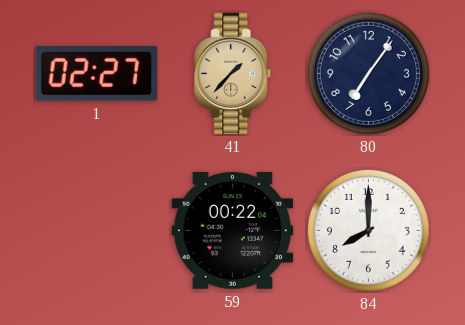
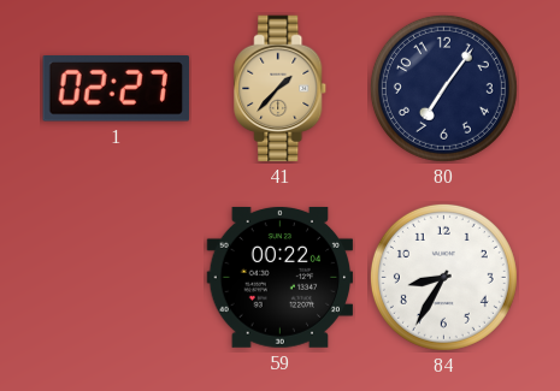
84: 8:00 -> 8:35 (443, 277)
